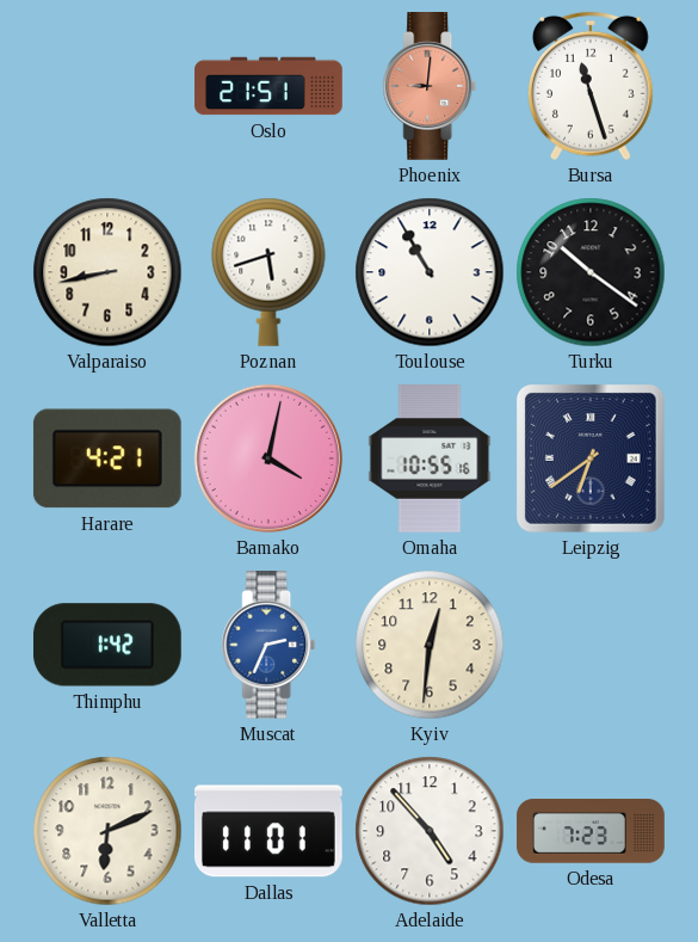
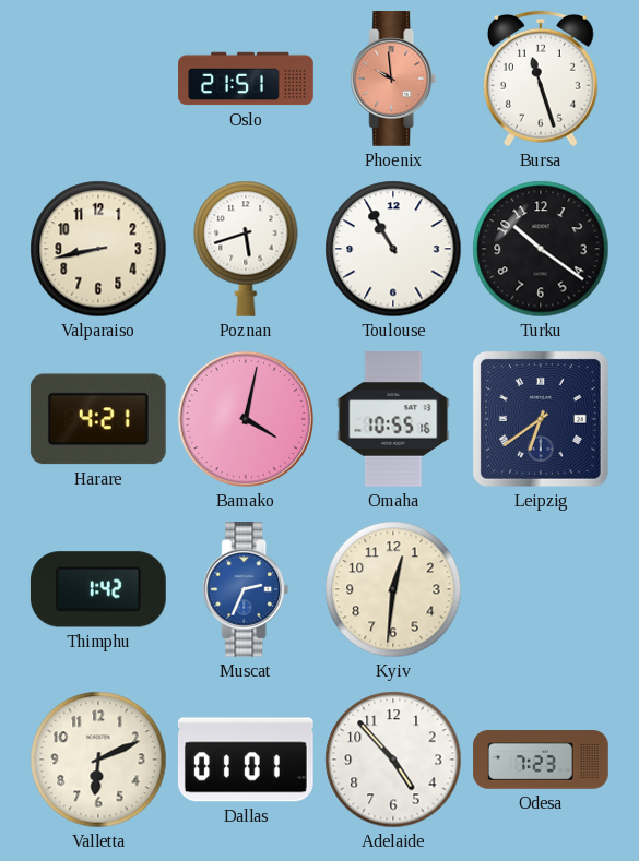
Phoenix: 9:01 -> 9:59 (393, 80)
Dallas: 11:01 -> 01:01 (246, 760)
